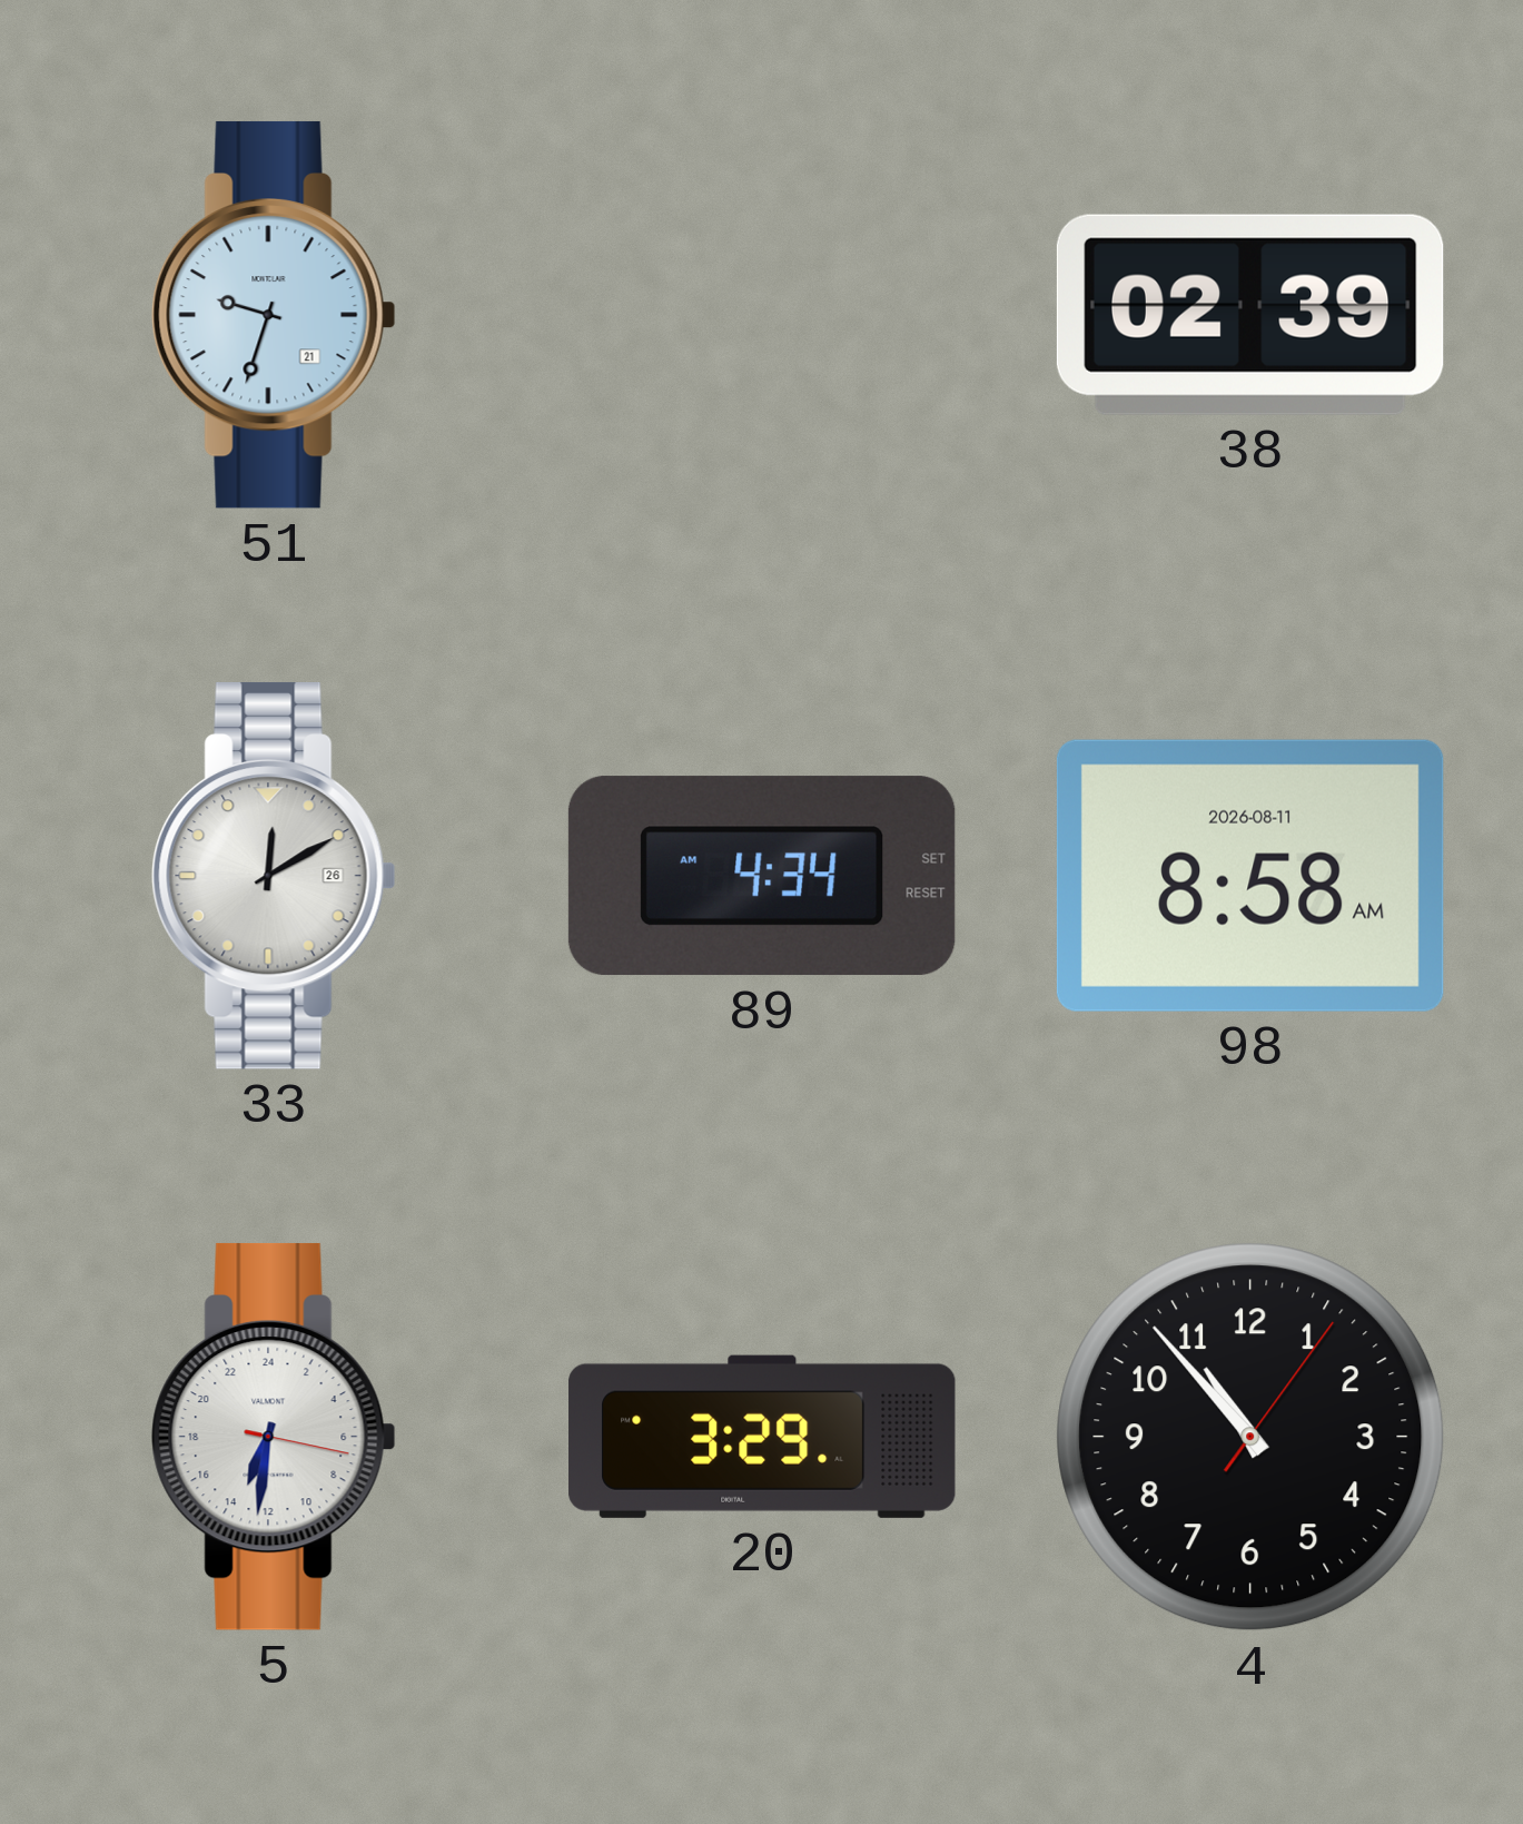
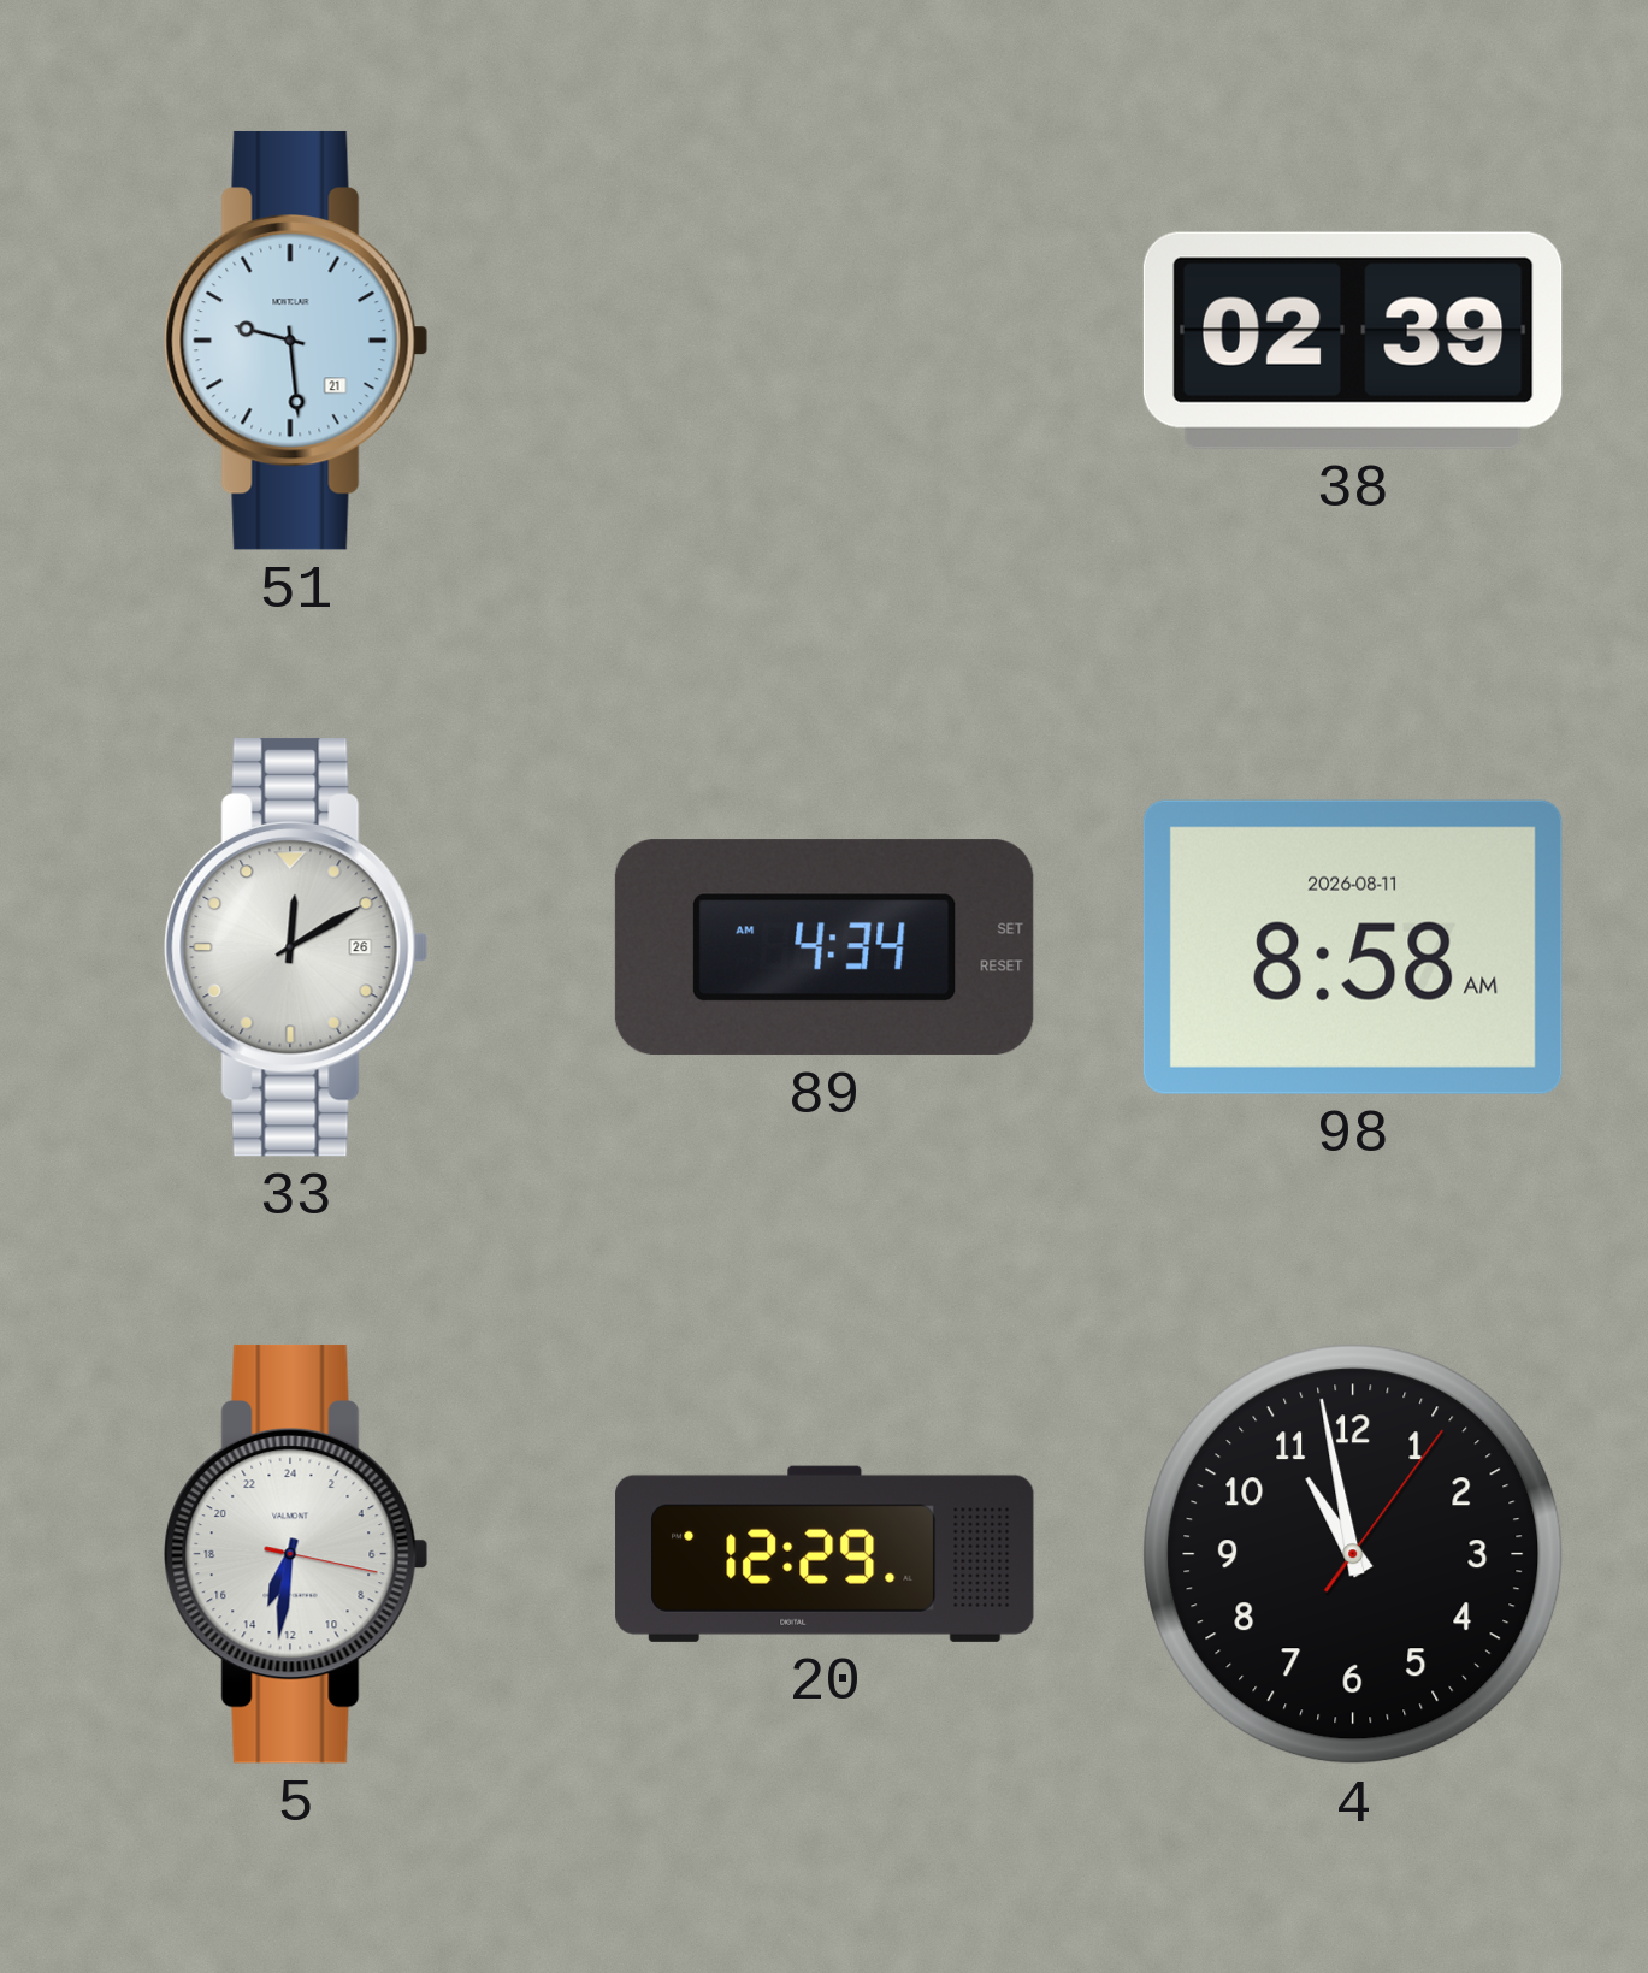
51: 9:33 -> 9:29 (296, 341)
20: 3:29 -> 12:29 (826, 1554)
4: 10:53 -> 10:58 (1353, 1554)
